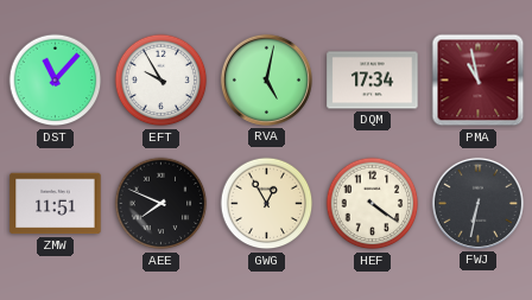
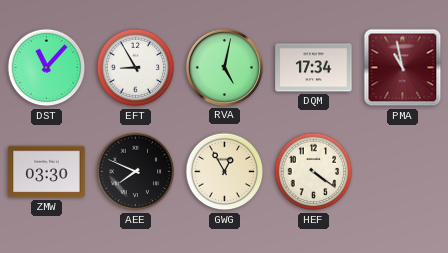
EFT: 9:55 -> 8:55 (136, 68)
ZMW: 11:51 -> 03:30 (47, 172)
FWJ: 6:32 -> none (477, 203)
